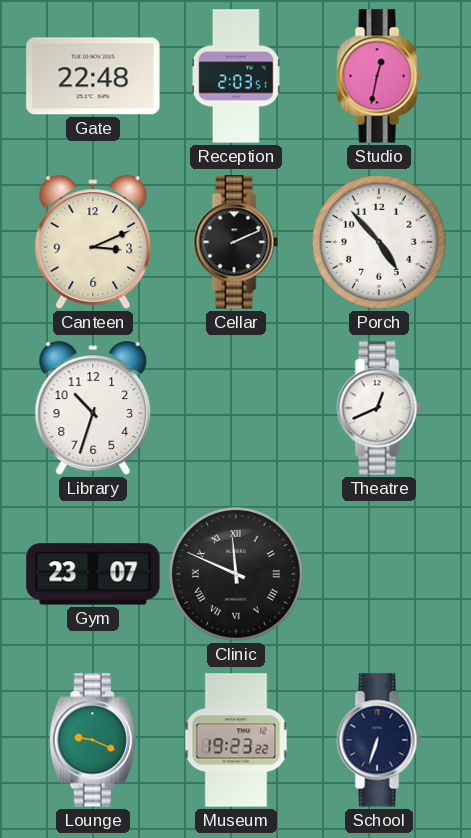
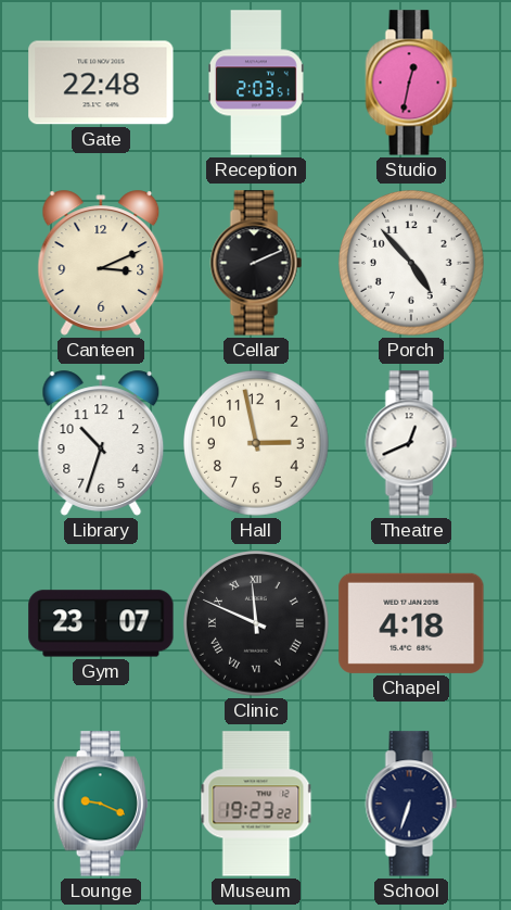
Hall: none -> 2:58 (256, 443)
Chapel: none -> 4:18 (411, 623)
